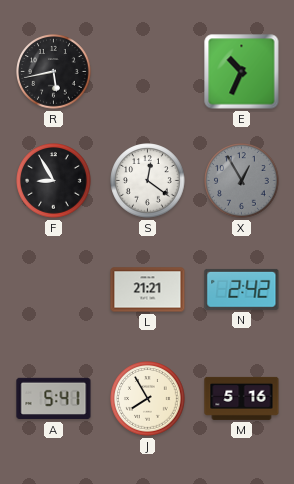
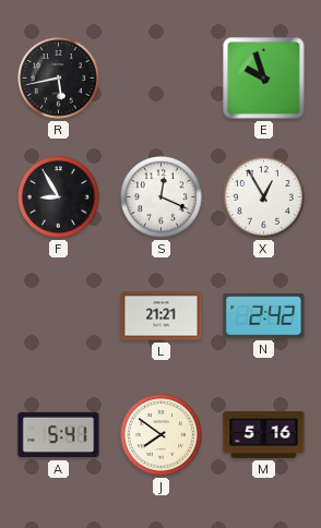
E: 10:34 -> 9:57 (264, 79)
S: 12:21 -> 12:19 (162, 197)
X dial: grey -> white (264, 197)
J: 7:55 -> 7:51 (162, 435)
